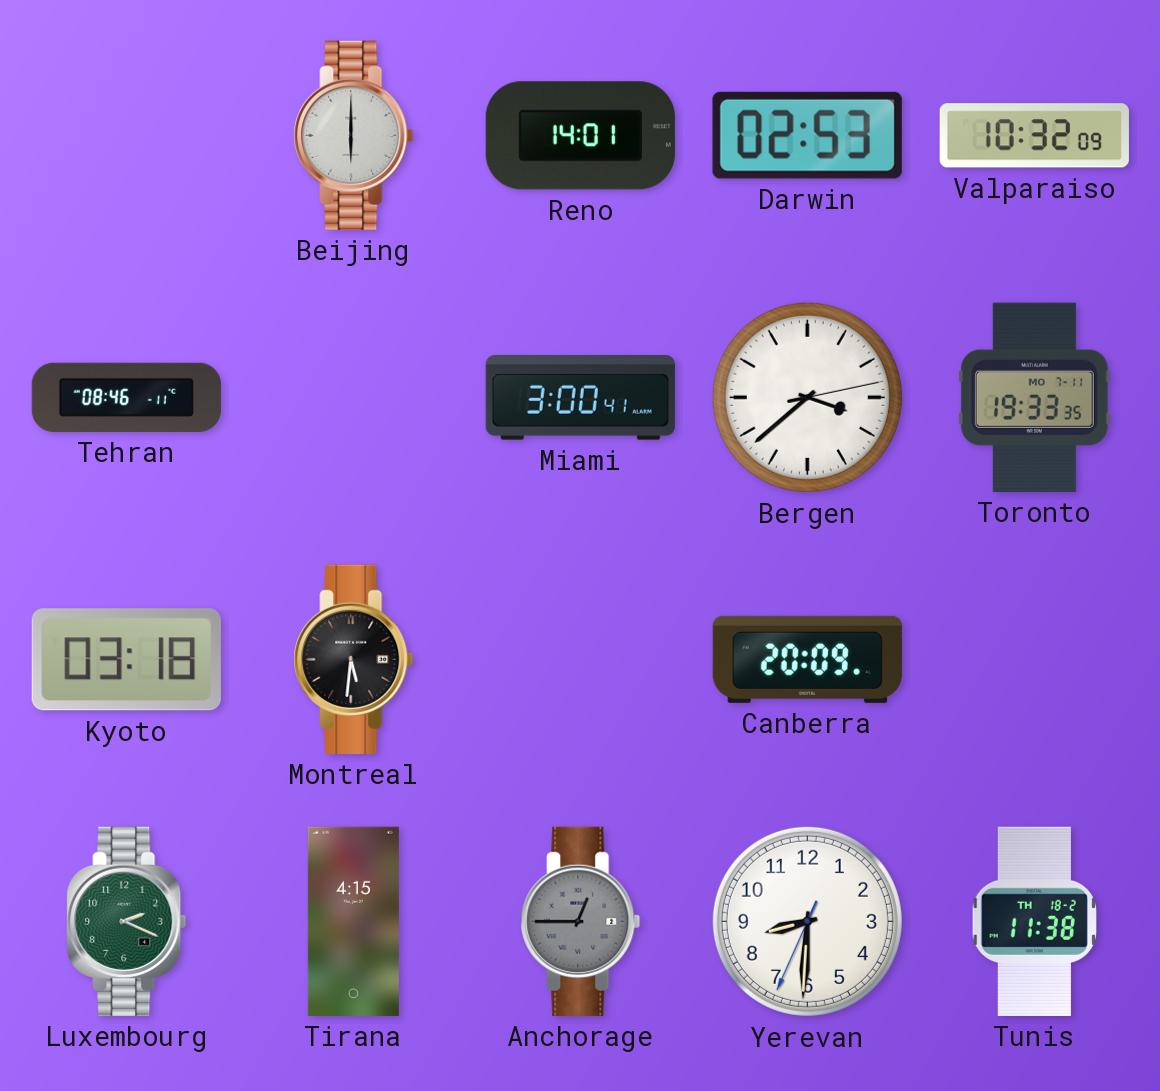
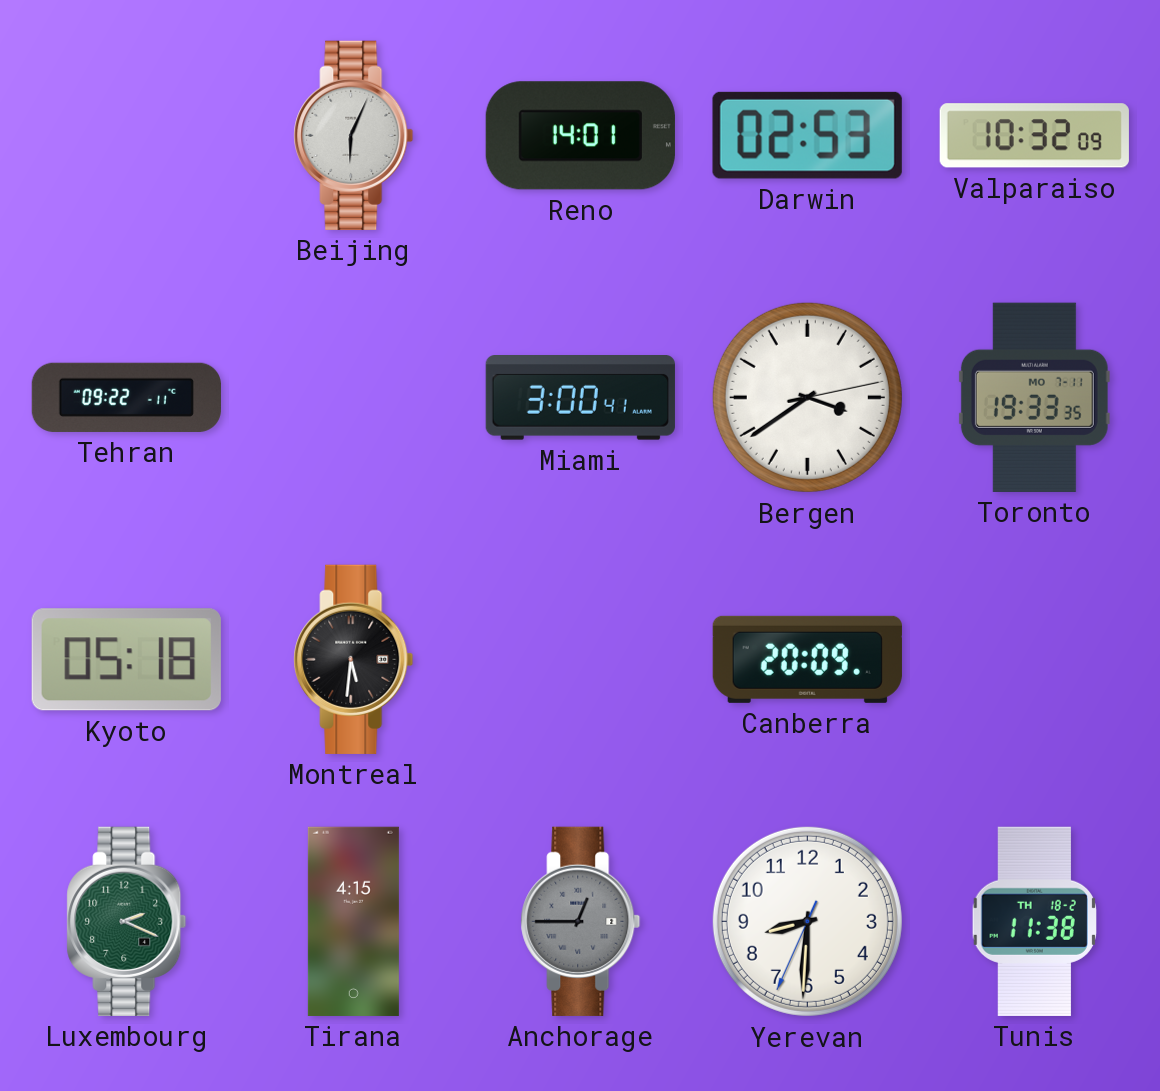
Beijing: 6:00 -> 6:04 (354, 135)
Tehran: 08:46 -> 09:22 (126, 397)
Bergen: 3:38 -> 3:39 (807, 397)
Kyoto: 03:18 -> 05:18 (126, 660)
